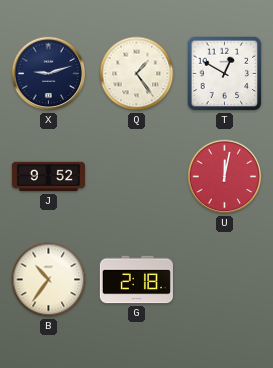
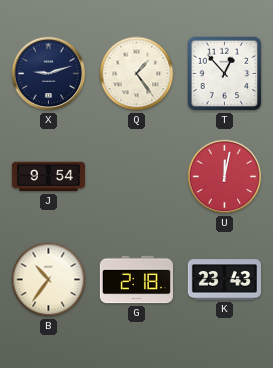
T: 12:50 -> 12:53 (225, 74)
J: 9:52 -> 9:54 (48, 177)
K: none -> 23:43 (224, 280)
